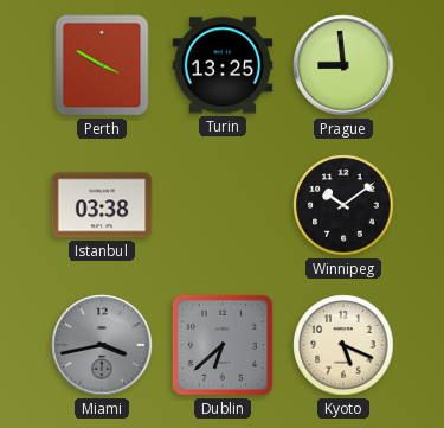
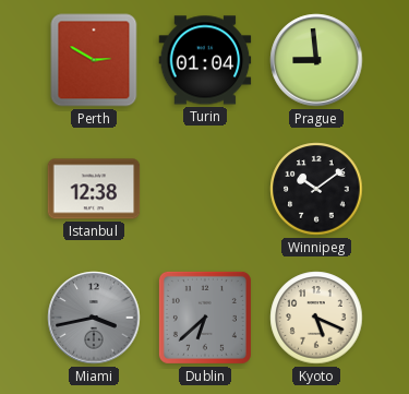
Perth: 3:50 -> 2:50 (94, 60)
Turin: 13:25 -> 01:04 (205, 60)
Istanbul: 03:38 -> 12:38 (94, 189)
